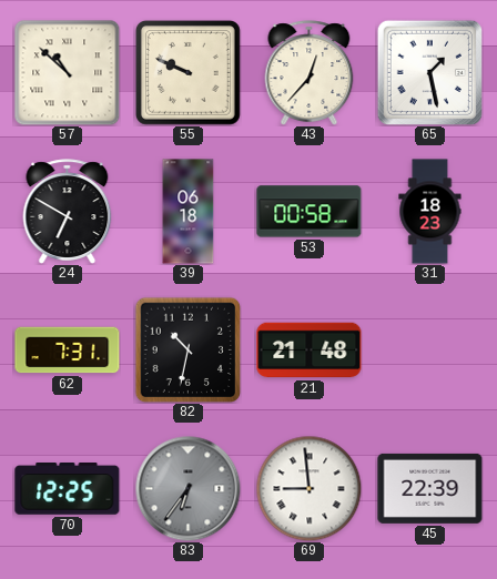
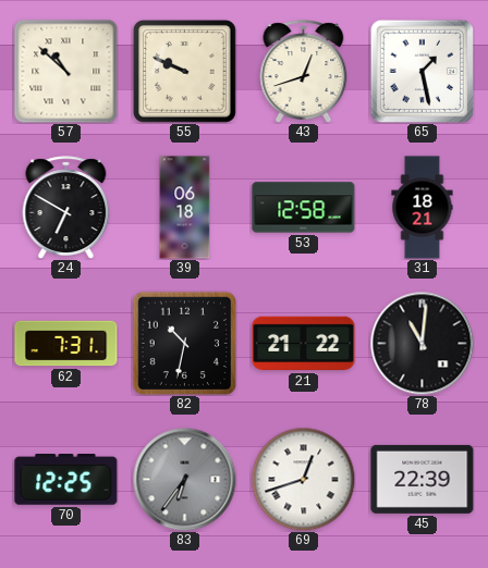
43: 12:37 -> 12:42 (304, 72)
53: 00:58 -> 12:58 (304, 208)
31: 18:23 -> 18:21 (423, 208)
21: 21:48 -> 21:22 (304, 344)
78: none -> 11:01 (422, 343)
69: 8:59 -> 12:42 (303, 479)
